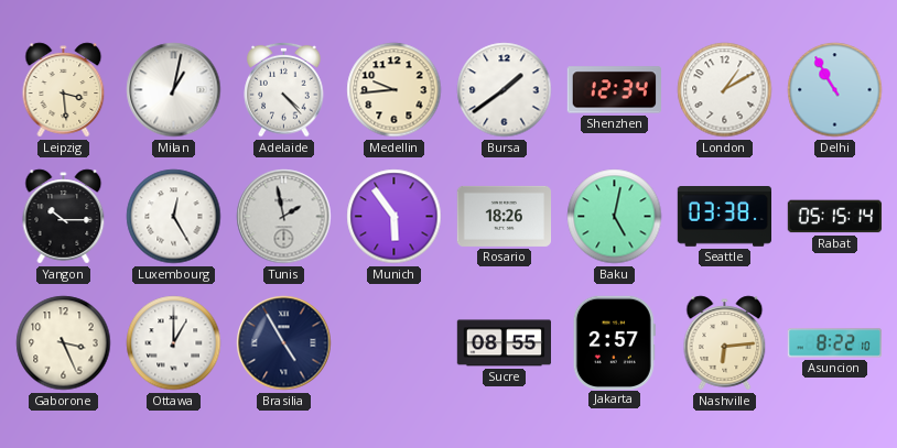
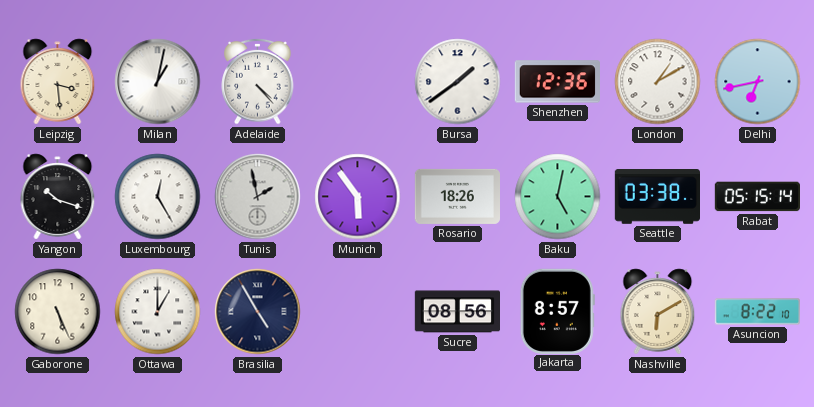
Medellin: 9:44 -> none (395, 90)
Shenzhen: 12:34 -> 12:36 (557, 82)
Delhi: 10:55 -> 6:43 (758, 82)
Yangon: 10:15 -> 10:18 (58, 197)
Gaborone: 3:26 -> 5:26 (58, 312)
Sucre: 08:55 -> 08:56 (457, 312)
Jakarta: 2:57 -> 8:57 (557, 311)
Nashville: 6:14 -> 6:10 (658, 312)
